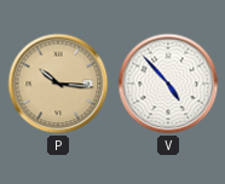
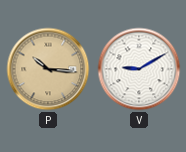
V: 4:53 -> 9:10 (139, 69)
